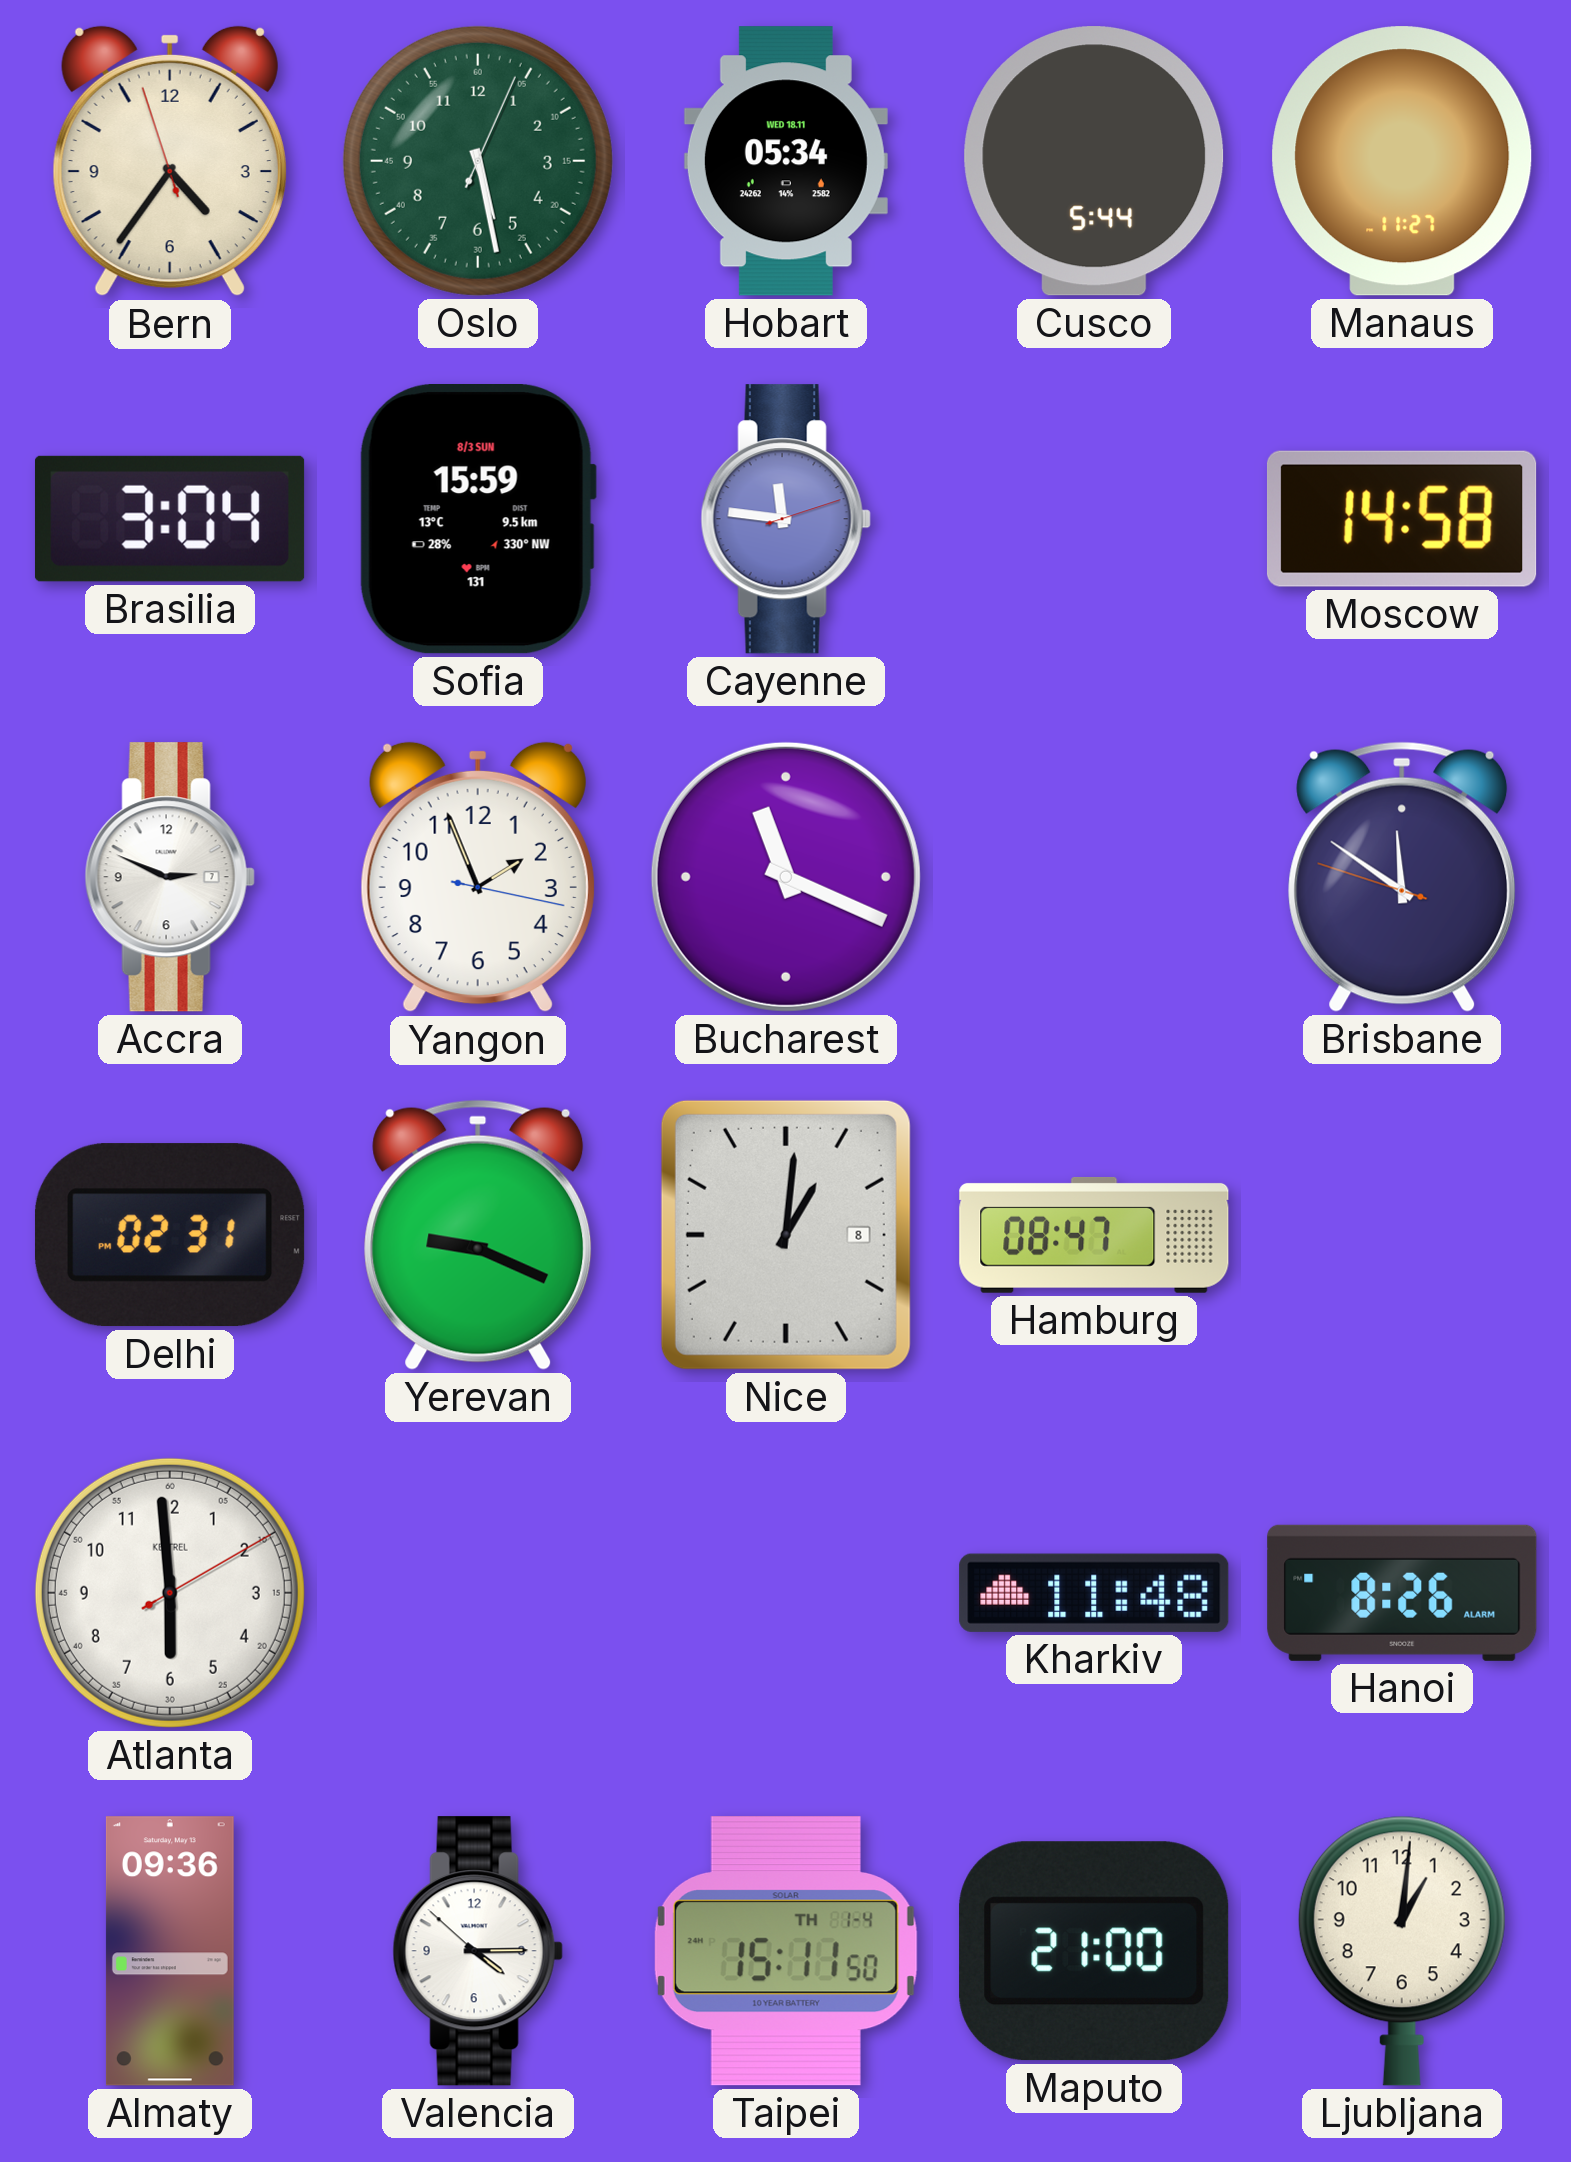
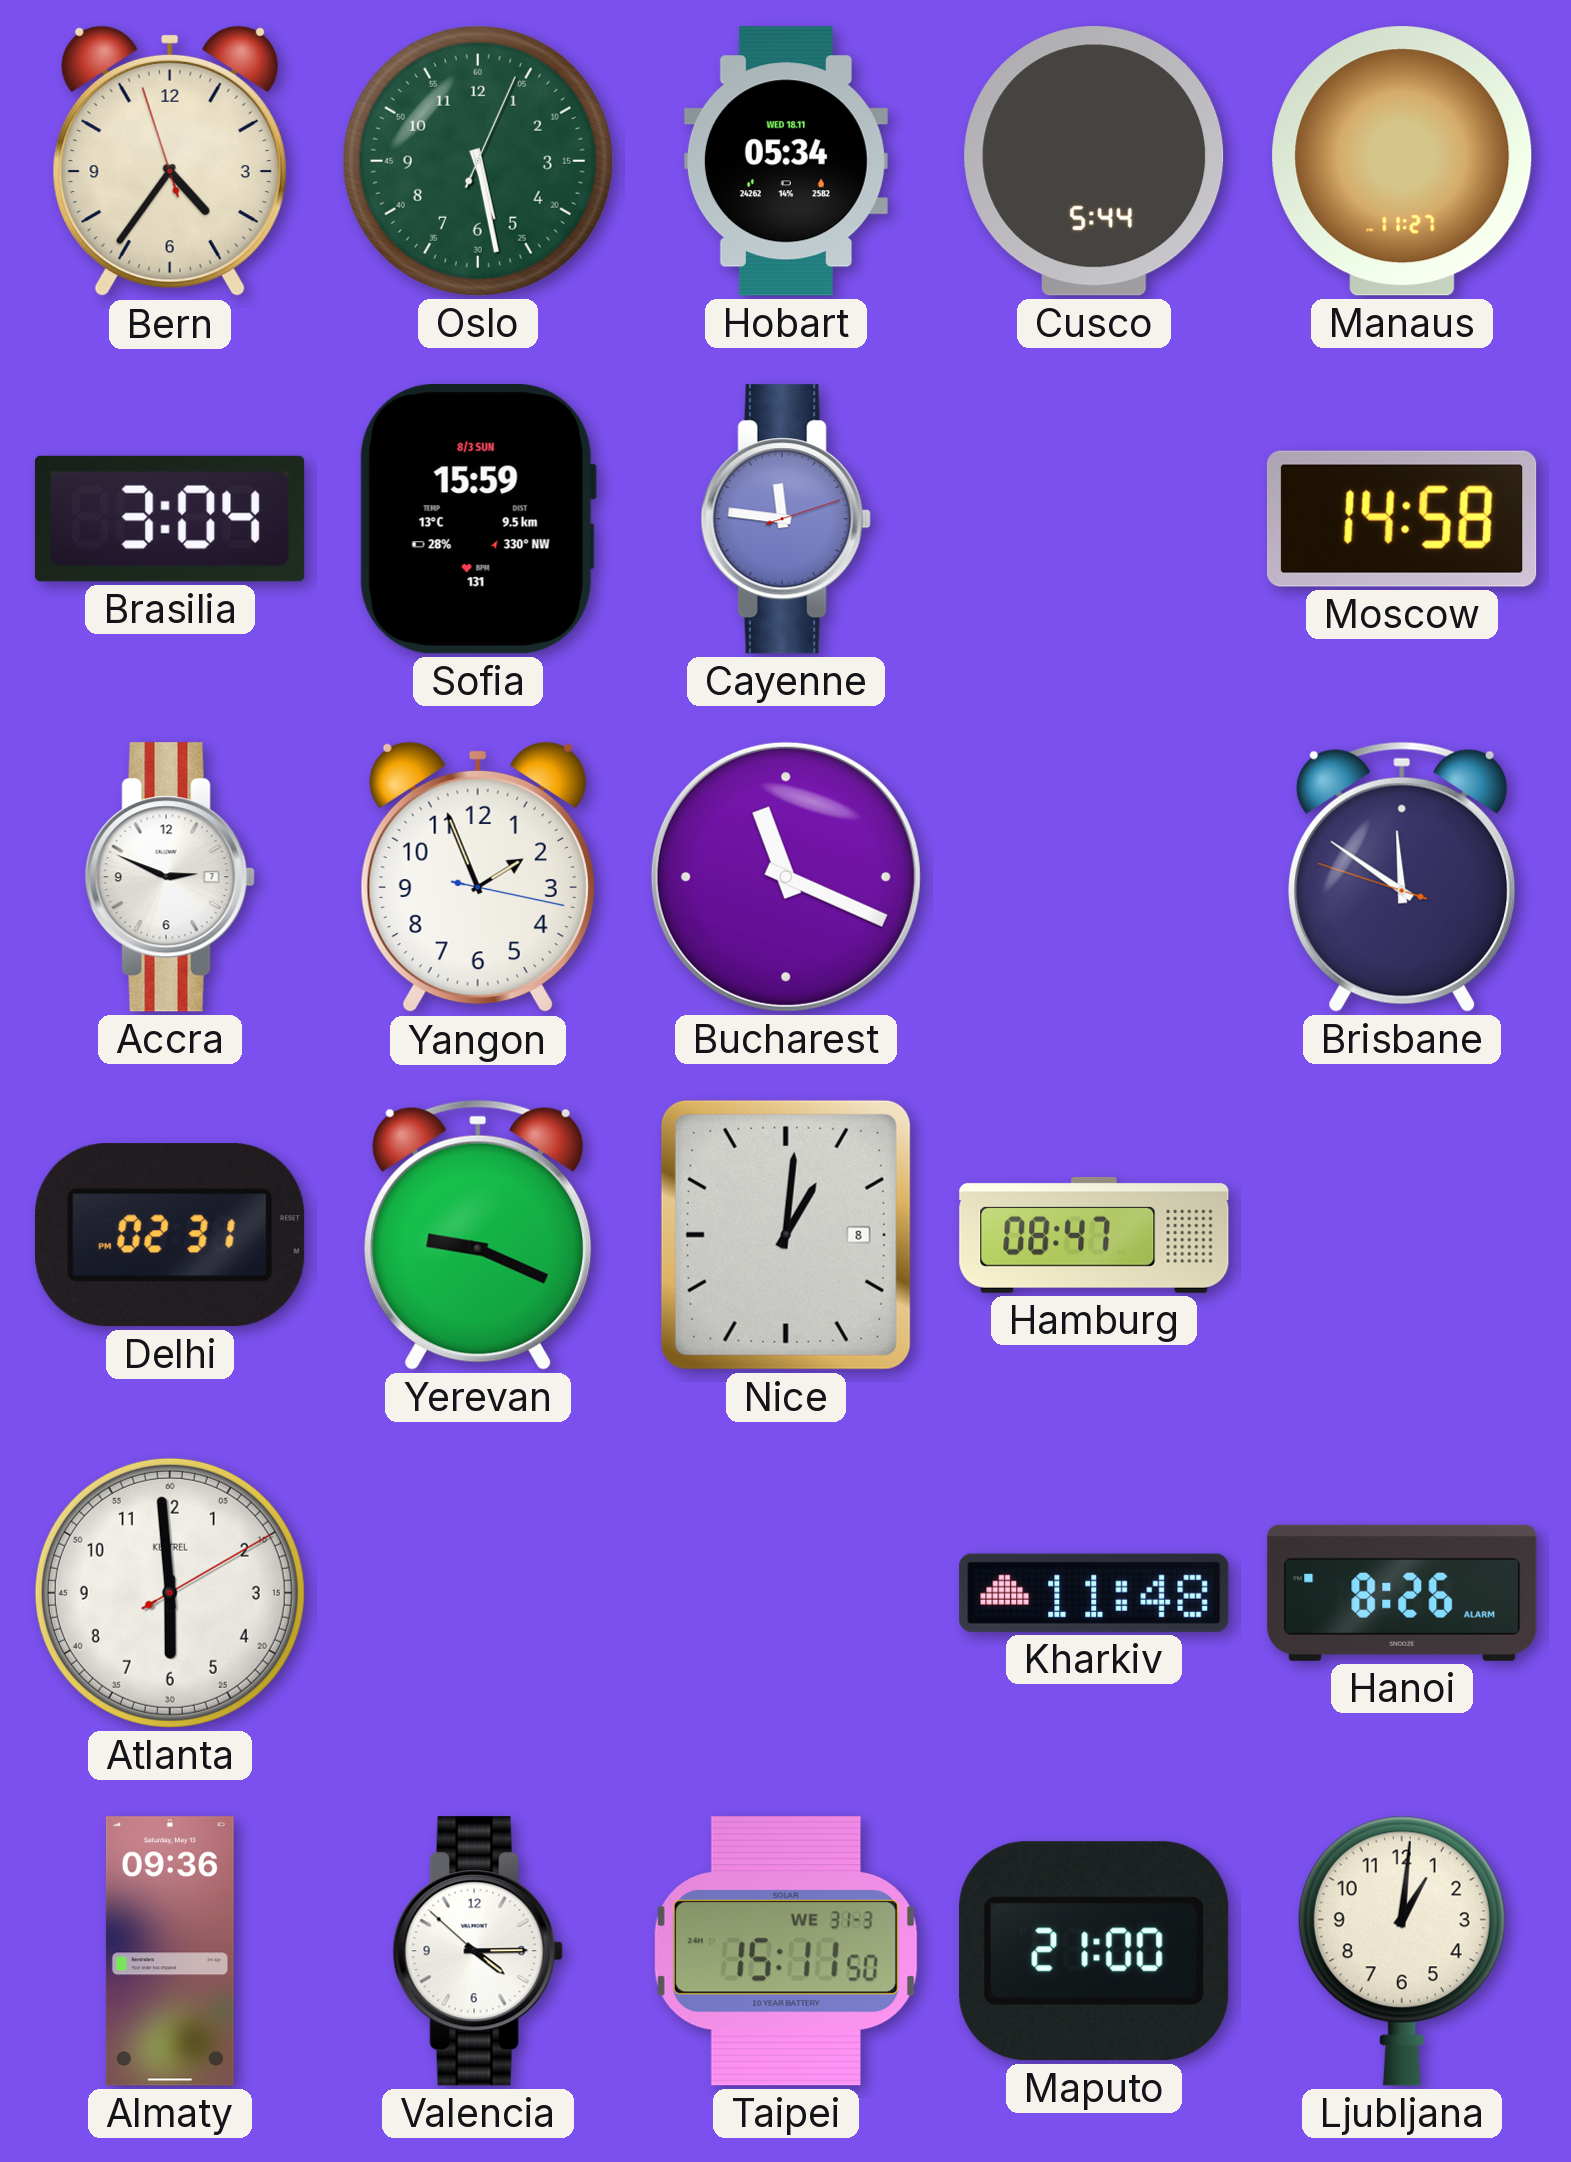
Taipei date: TH 1-4 -> WE 31-3 (786, 1951)
